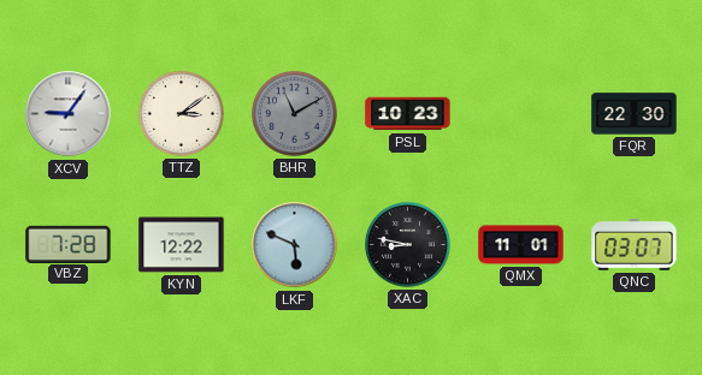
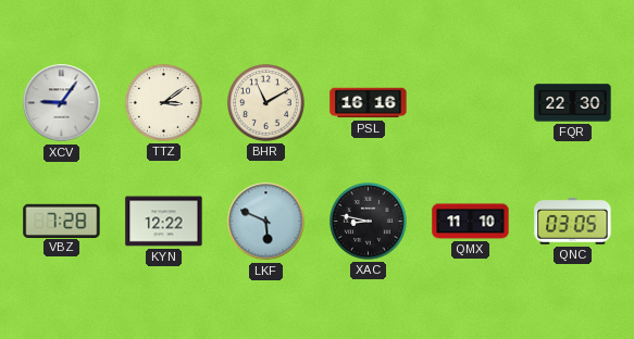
BHR dial: grey -> cream (266, 103)
PSL: 10:23 -> 16:16 (369, 103)
QMX: 11:01 -> 11:10 (471, 222)
QNC: 03:07 -> 03:05 (573, 222)
